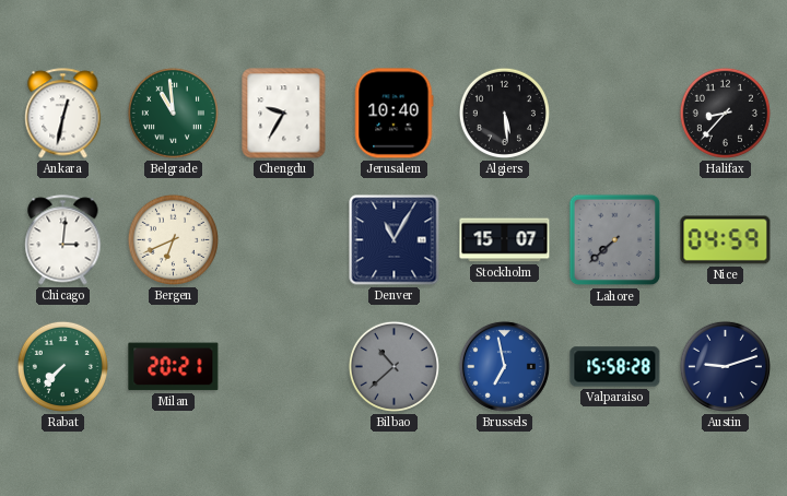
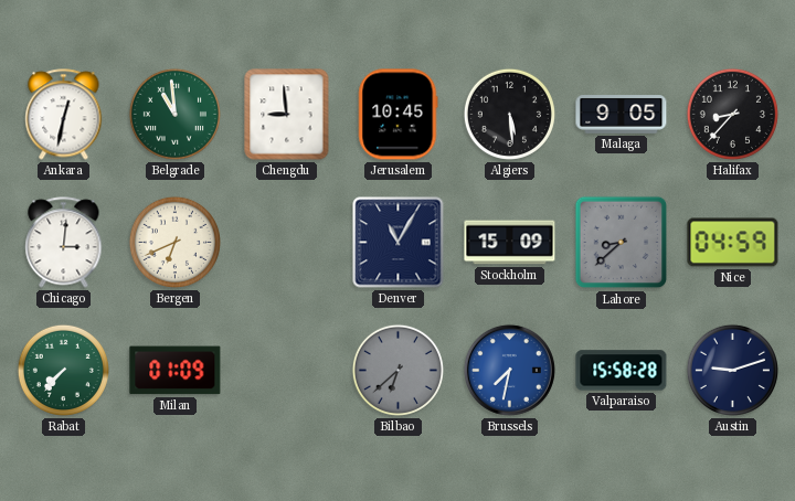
Chengdu: 9:35 -> 8:59 (287, 115)
Jerusalem: 10:40 -> 10:45 (399, 115)
Malaga: none -> 9:05 (622, 115)
Stockholm: 15:07 -> 15:09 (510, 243)
Lahore: 7:38 -> 8:38 (622, 243)
Milan: 20:21 -> 01:09 (176, 371)
Bilbao: 10:38 -> 6:38 (397, 370)
Brussels: 6:58 -> 7:32 (509, 370)
